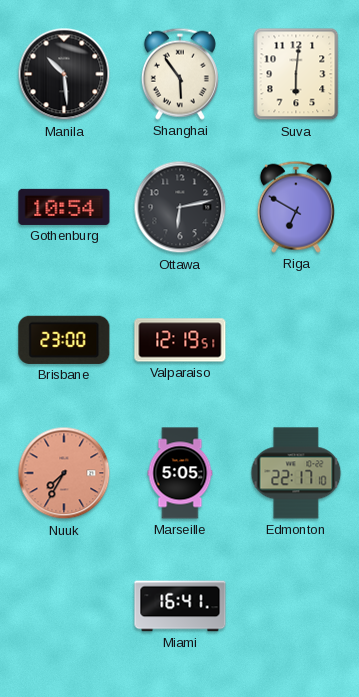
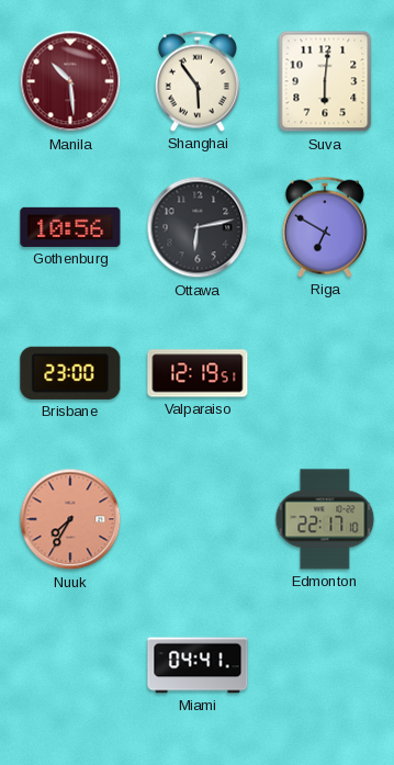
Manila dial: black -> burgundy (70, 81)
Gothenburg: 10:54 -> 10:56 (70, 227)
Marseille: 5:05 -> none (180, 473)
Miami: 16:41 -> 04:41 (198, 665)
